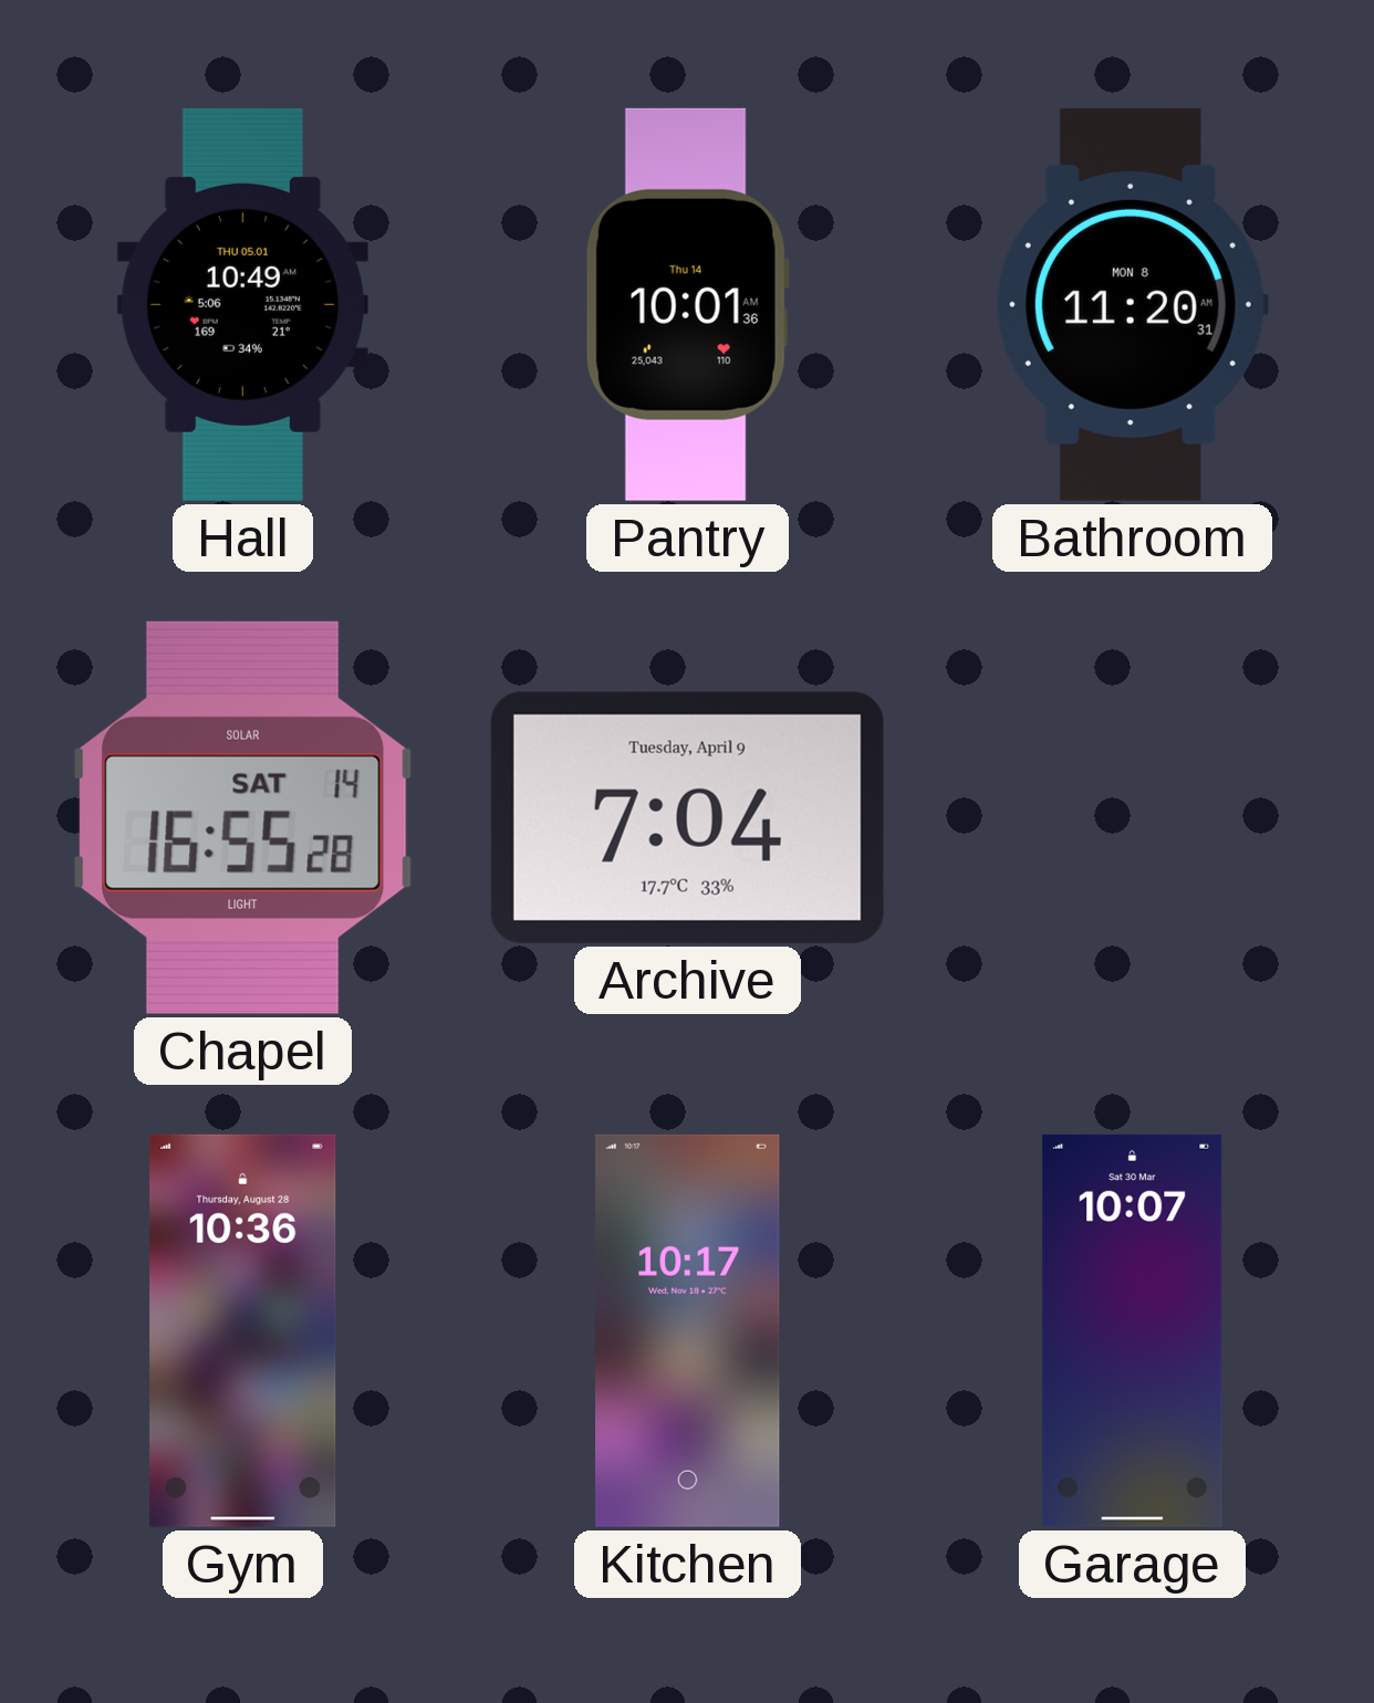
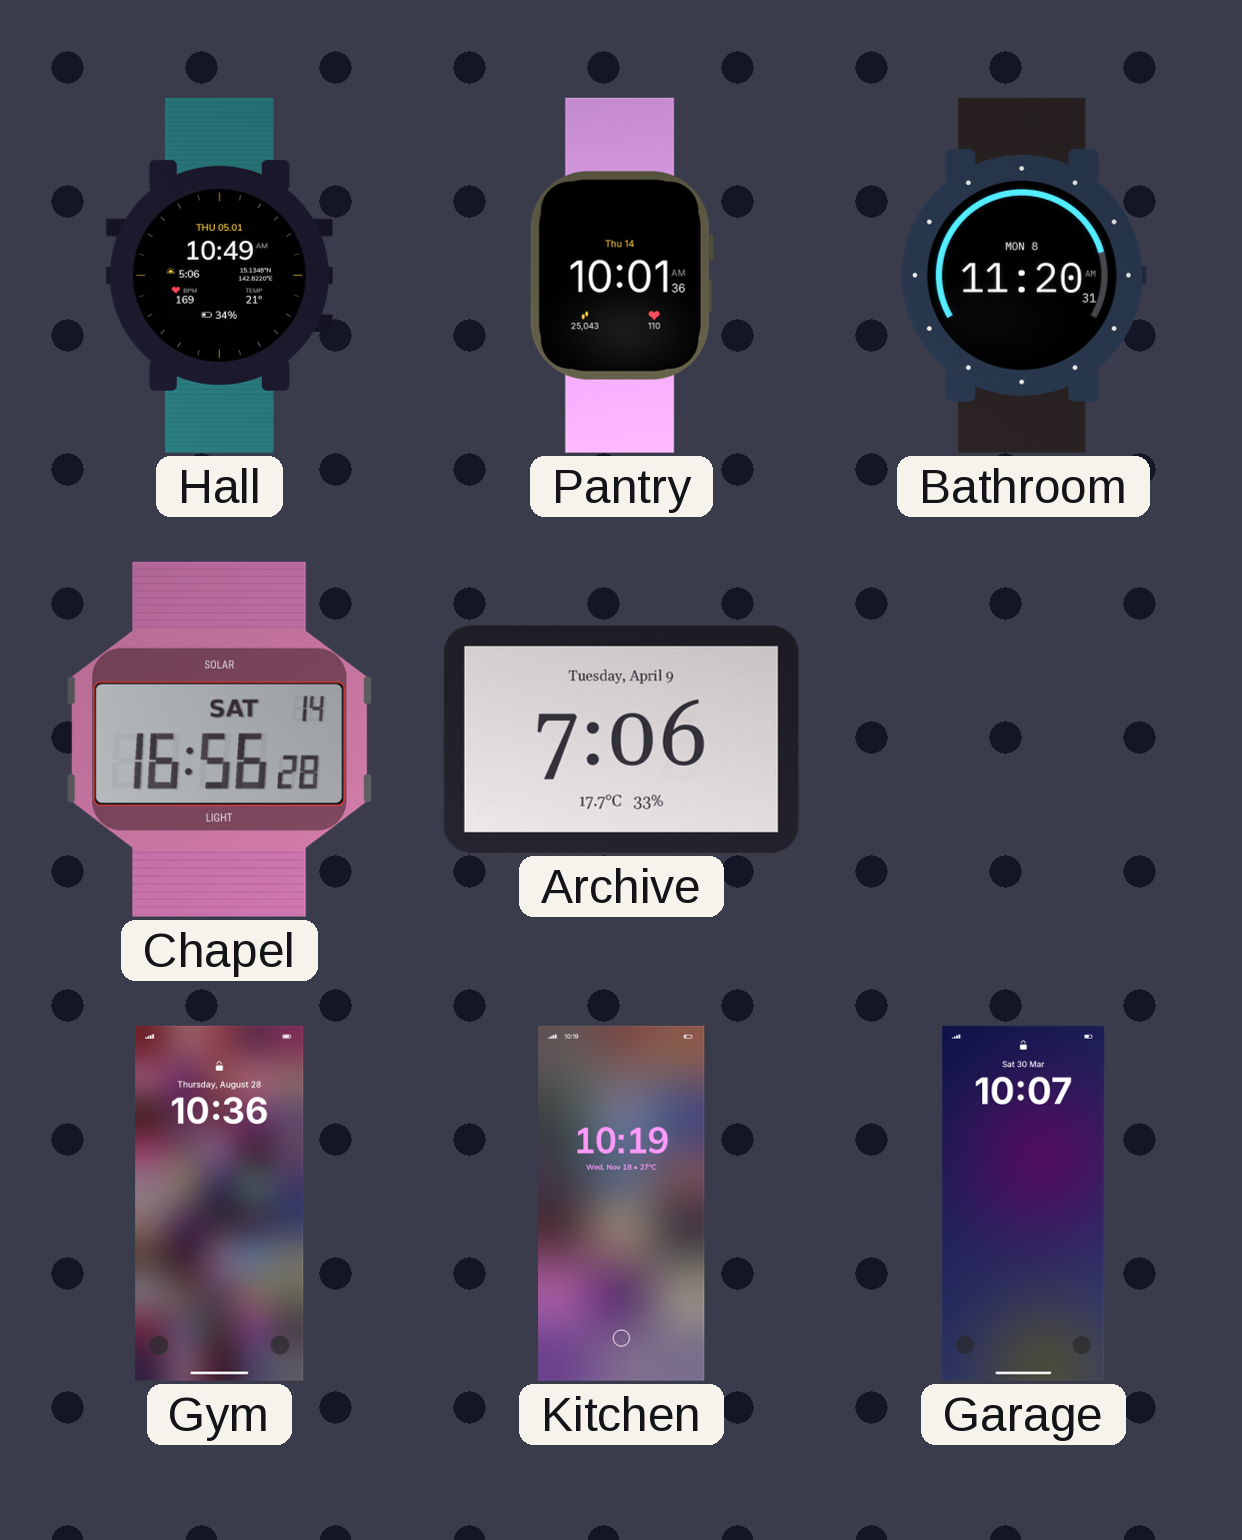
Chapel: 16:55 -> 16:56 (220, 739)
Archive: 7:04 -> 7:06 (621, 739)
Kitchen: 10:17 -> 10:19 (622, 1203)
